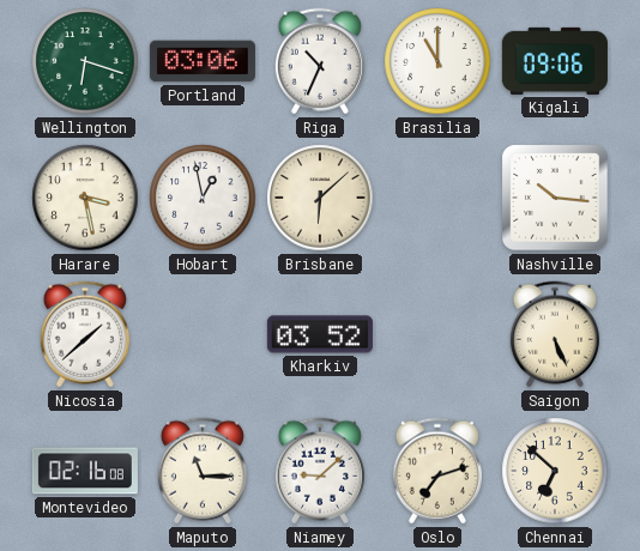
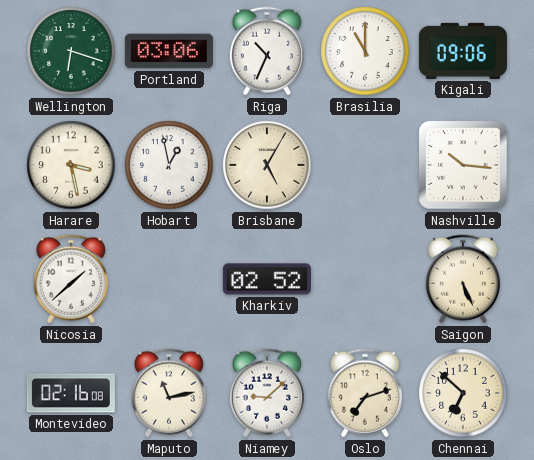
Brisbane: 6:08 -> 5:05 (267, 165)
Kharkiv: 03:52 -> 02:52 (267, 279)
Maputo: 11:15 -> 11:13 (169, 393)
